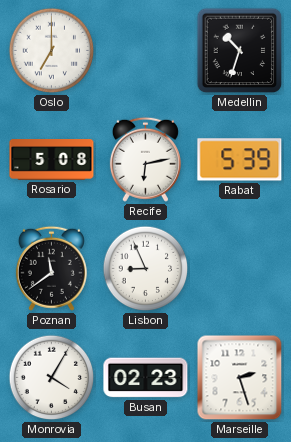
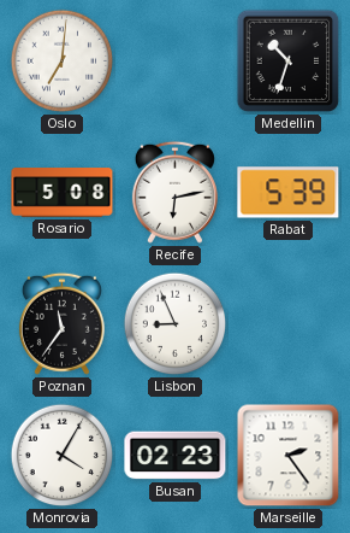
Oslo: 7:00 -> 7:01 (63, 61)
Poznan: 11:39 -> 11:36 (61, 323)
Marseille: 2:27 -> 2:24 (289, 456)
